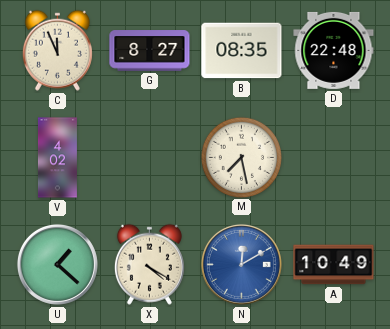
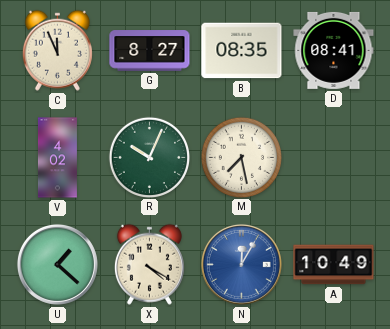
D: 22:48 -> 08:41 (334, 50)
R: none -> 10:04 (149, 157)
N: 12:10 -> 12:05 (241, 264)
